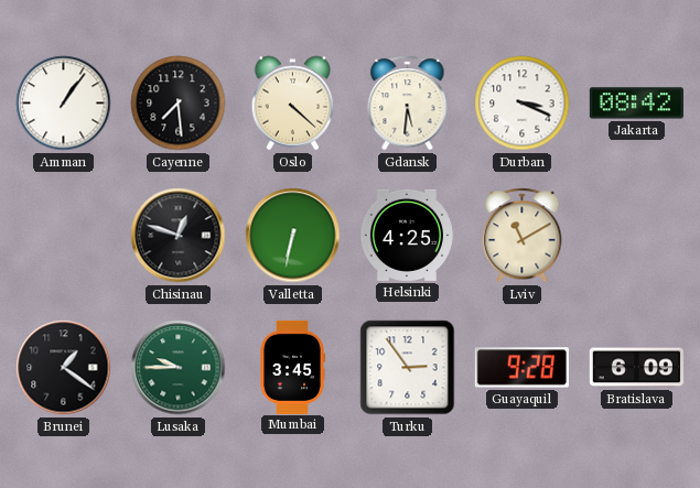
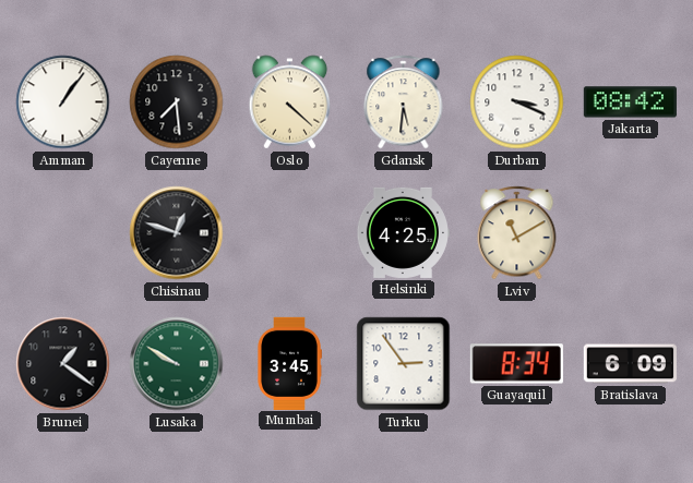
Valletta: 6:32 -> none (293, 236)
Lusaka: 9:45 -> 9:50 (177, 364)
Guayaquil: 9:28 -> 8:34 (516, 364)
